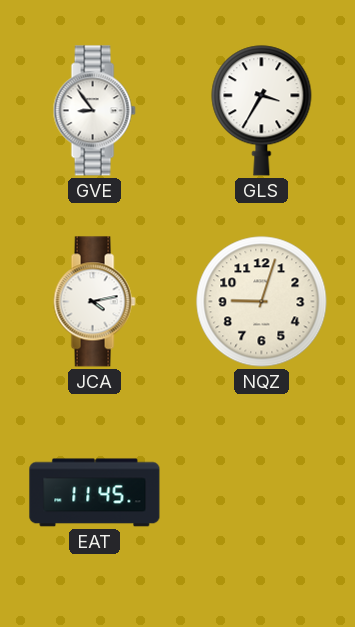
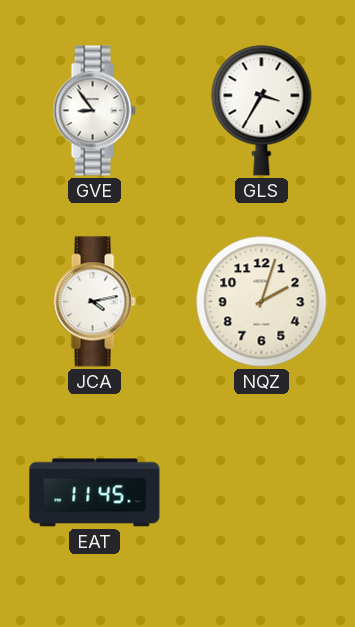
NQZ: 9:03 -> 2:03 (262, 302)
